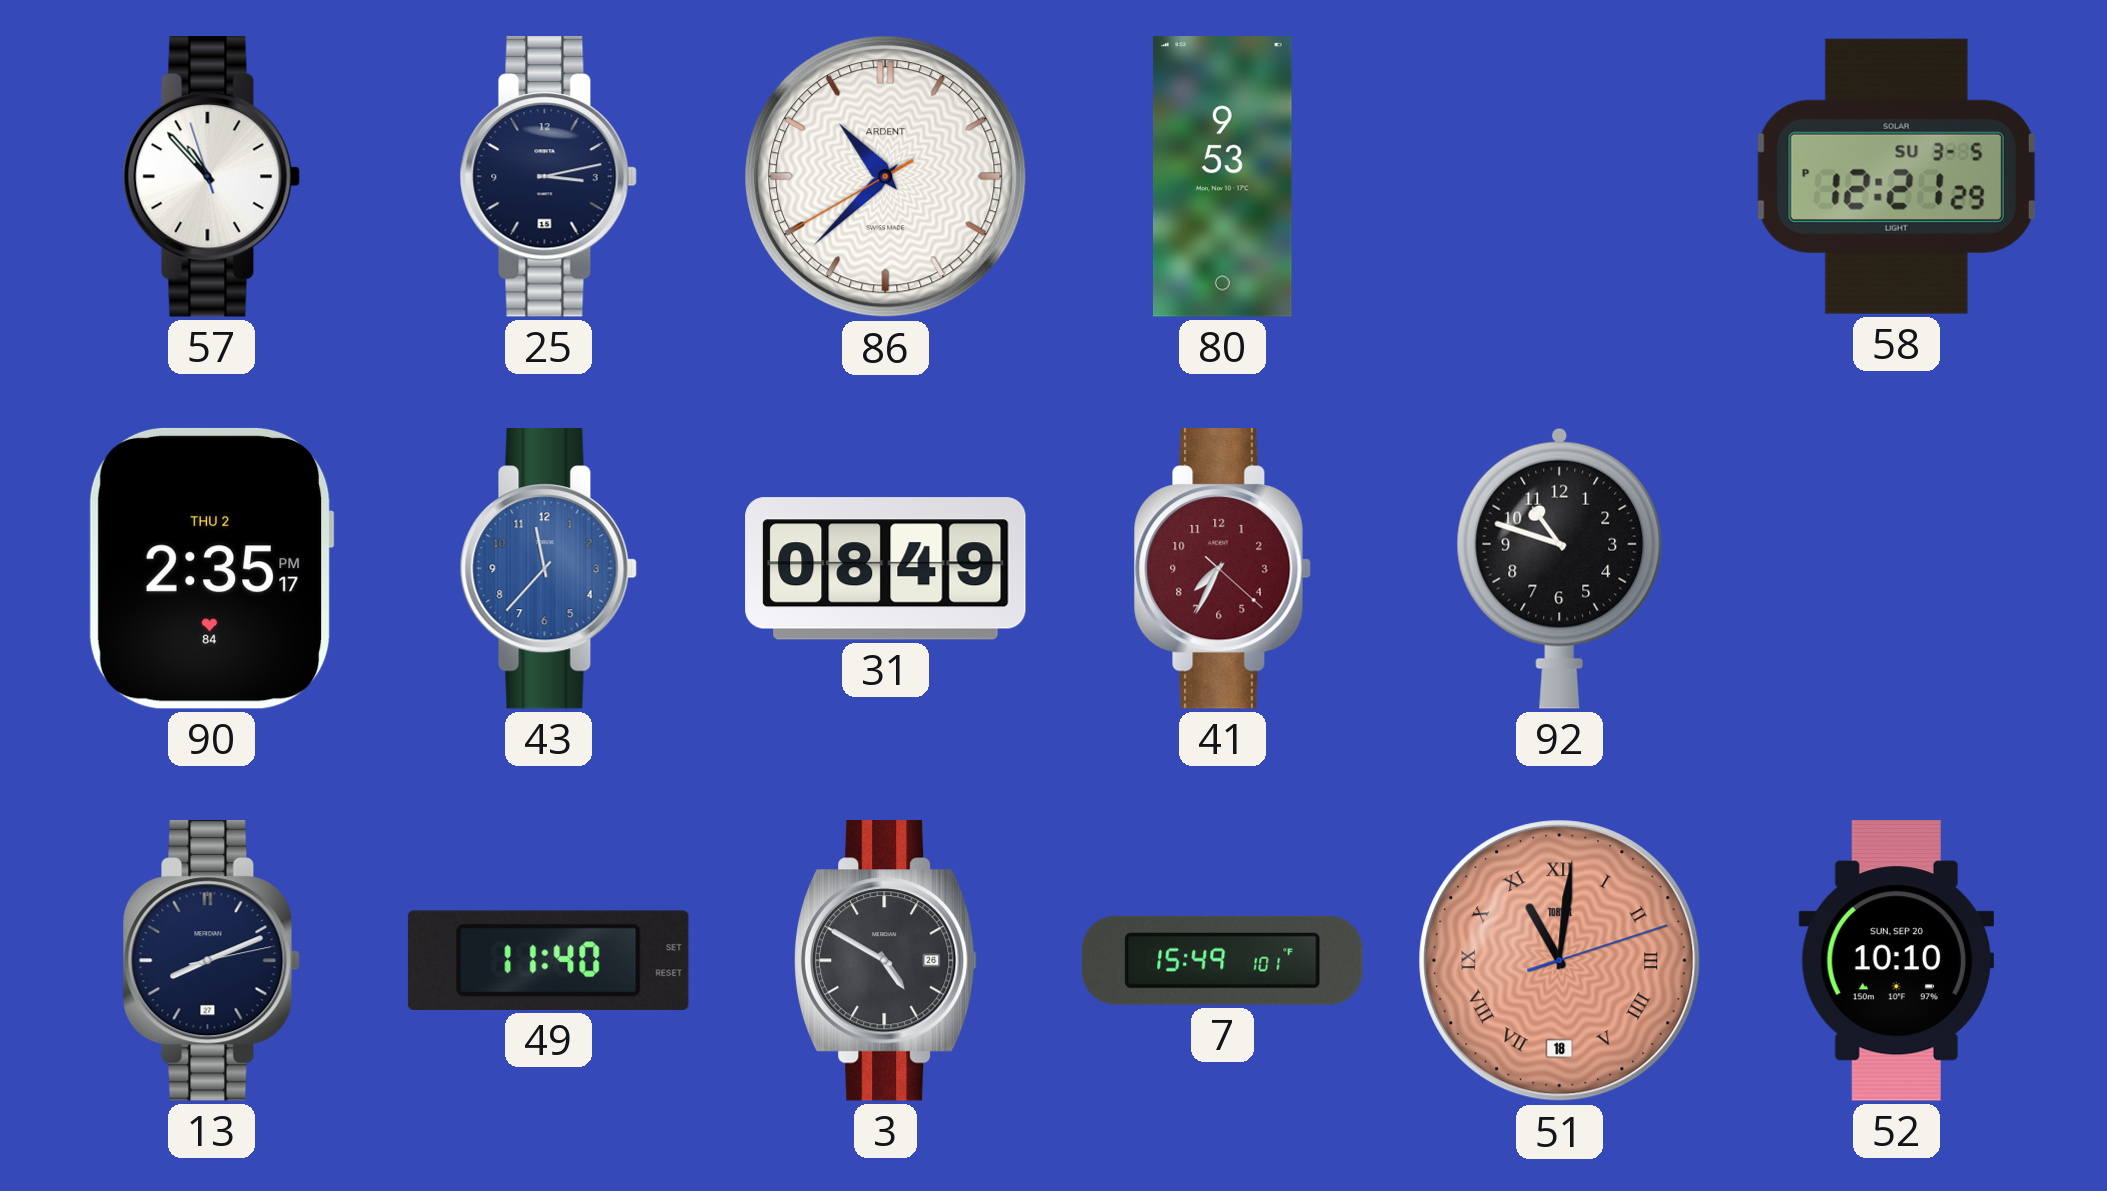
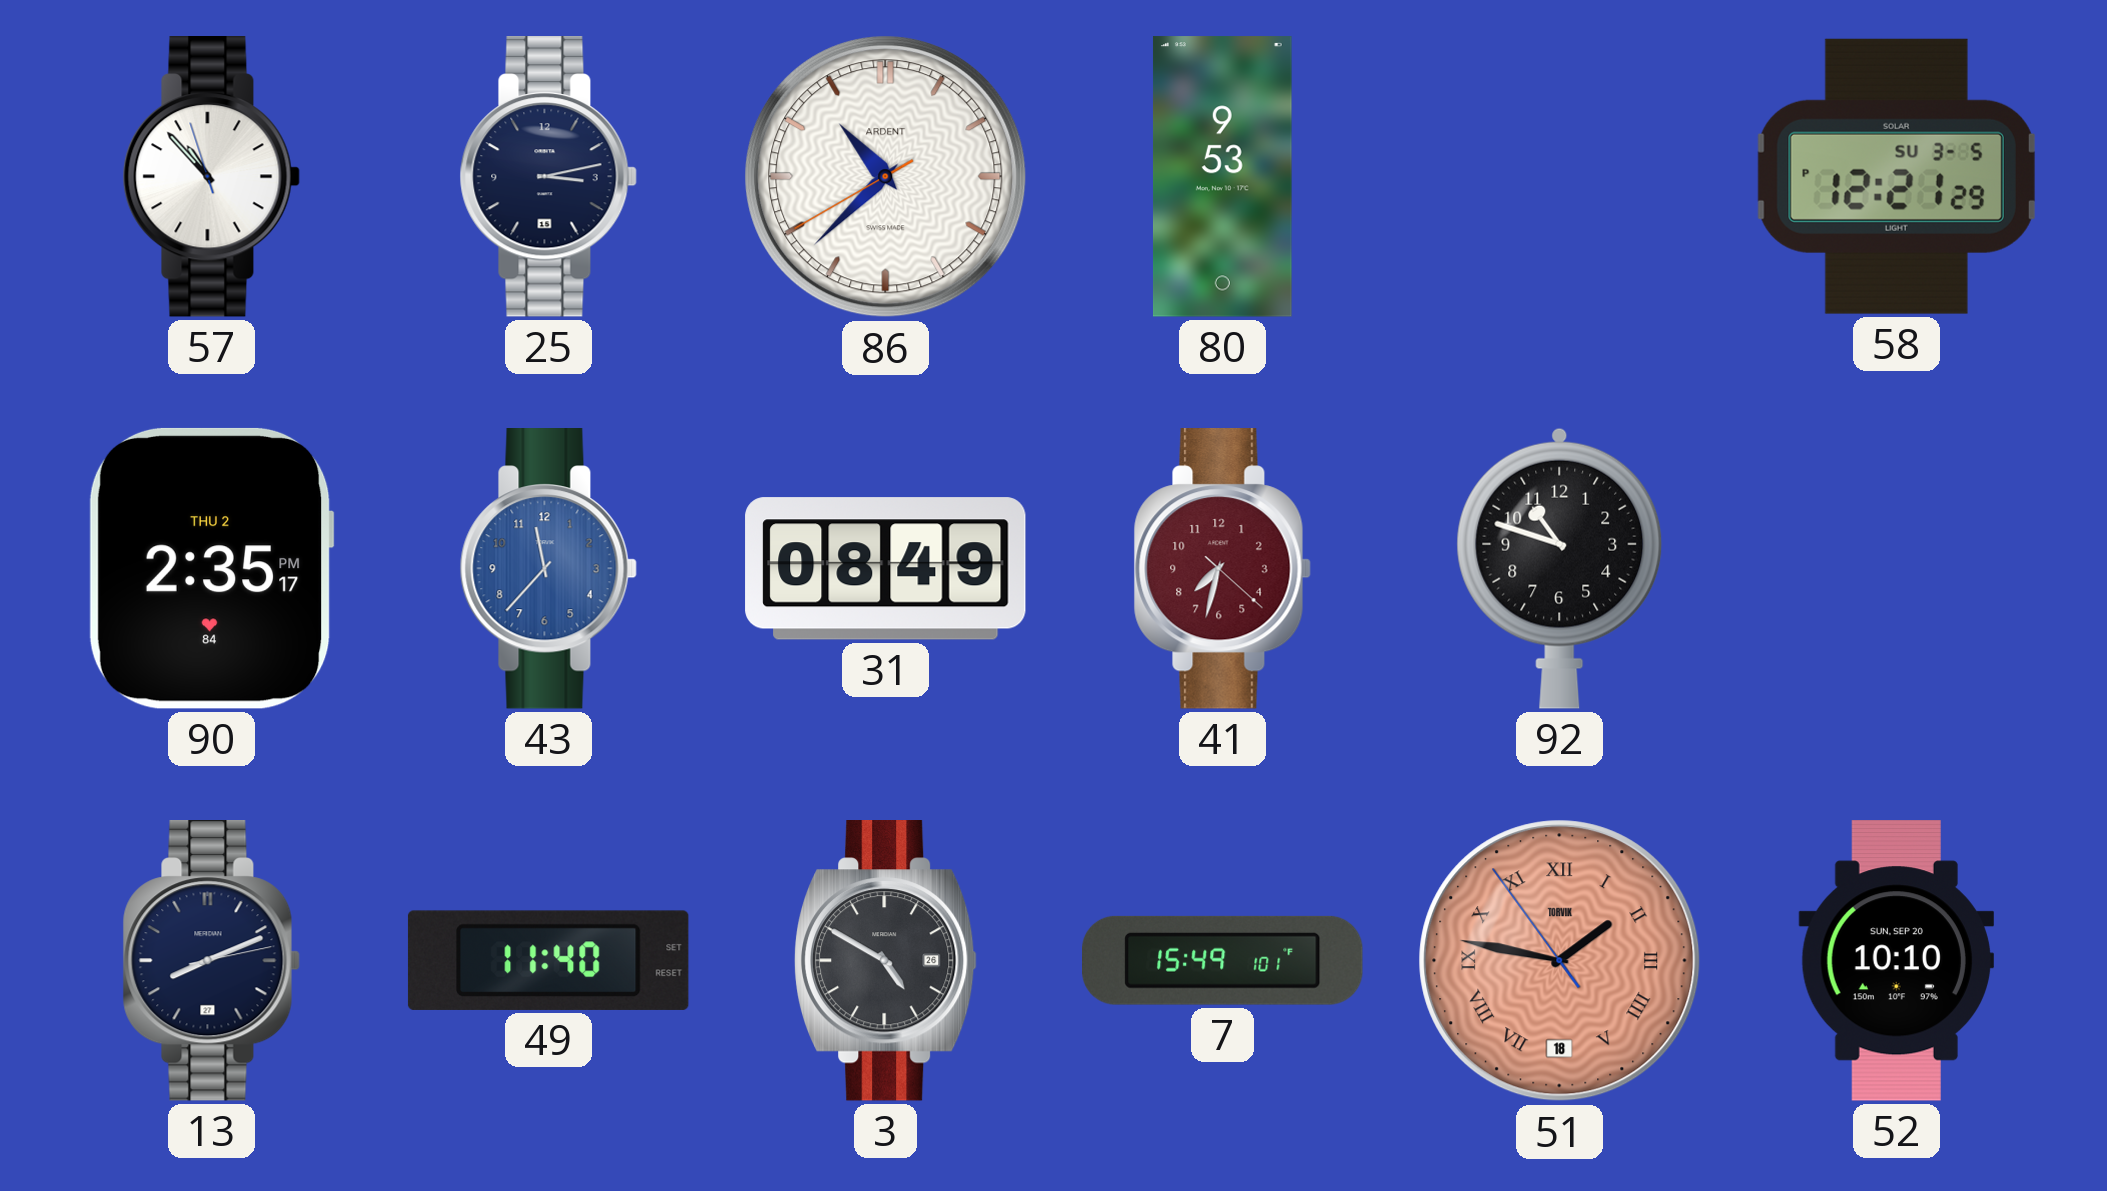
41: 7:34 -> 7:32 (1222, 569)
51: 11:01 -> 1:46 (1560, 961)
